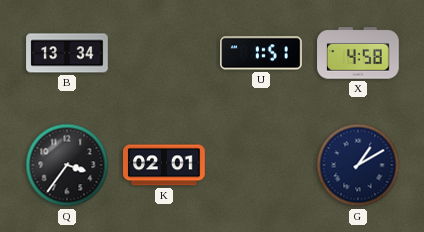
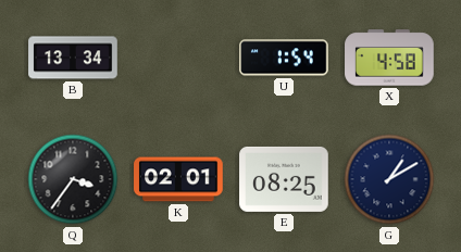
U: 1:51 -> 1:54 (284, 58)
E: none -> 08:25 (284, 179)
